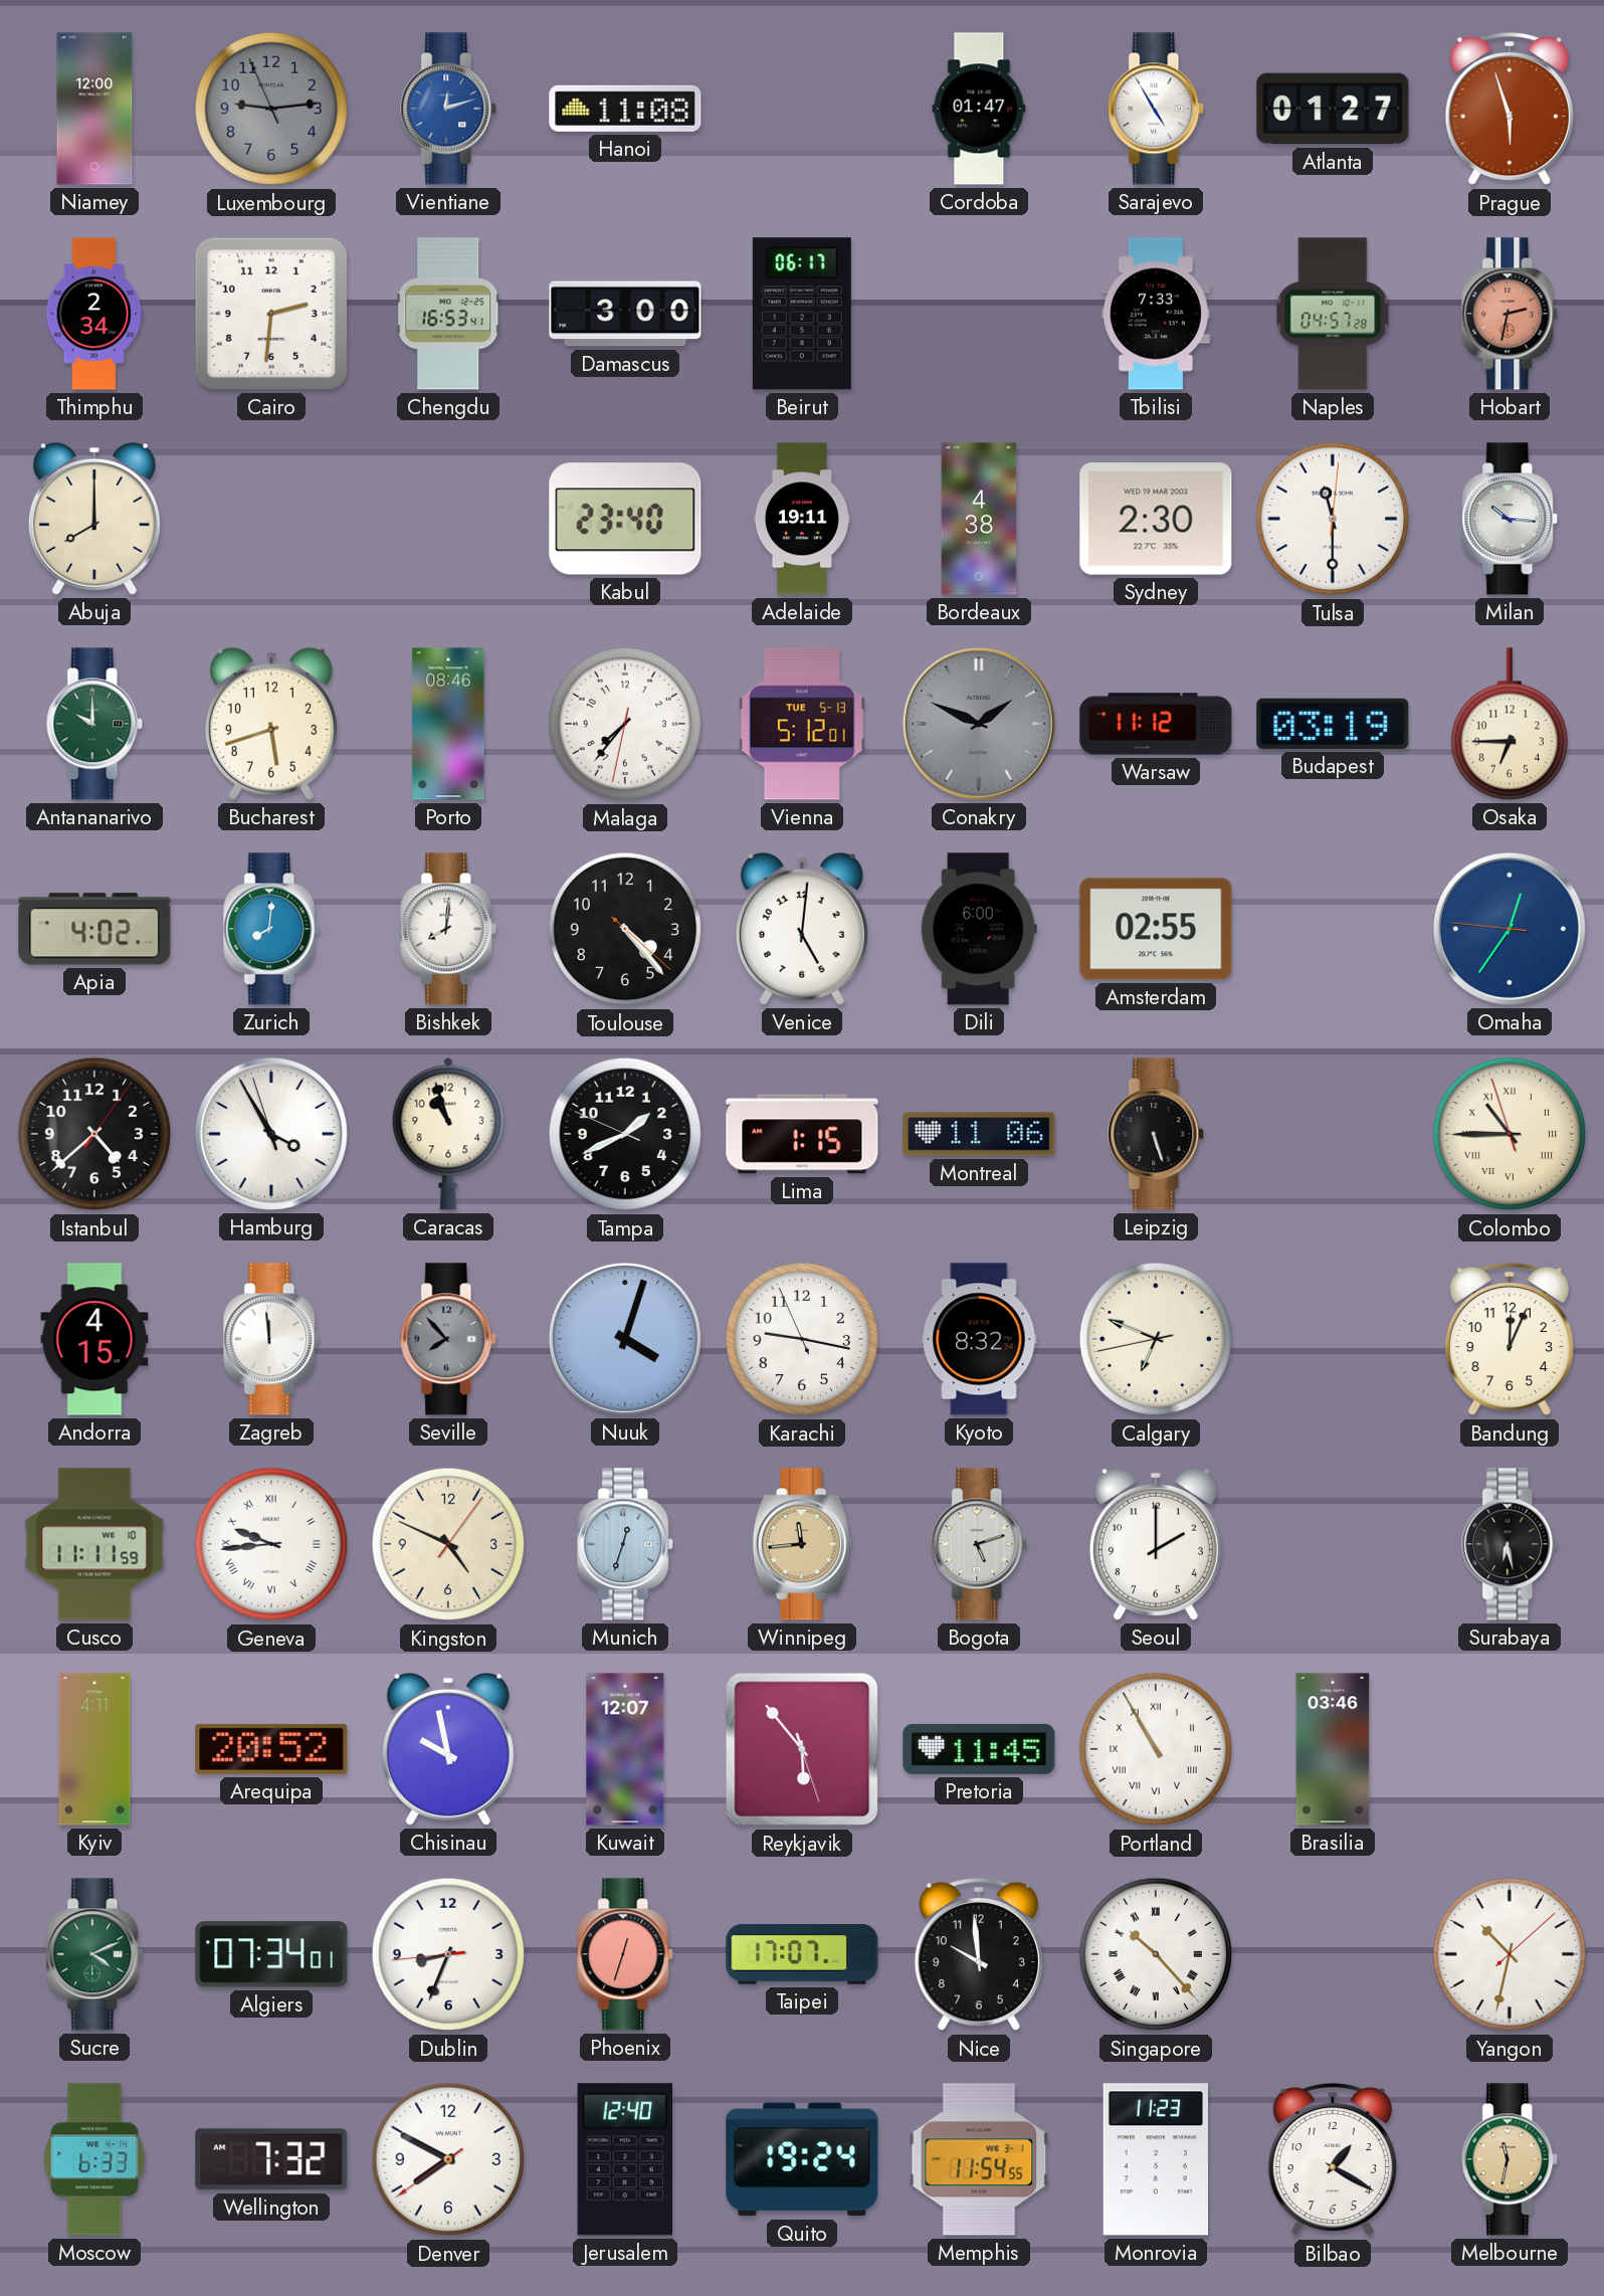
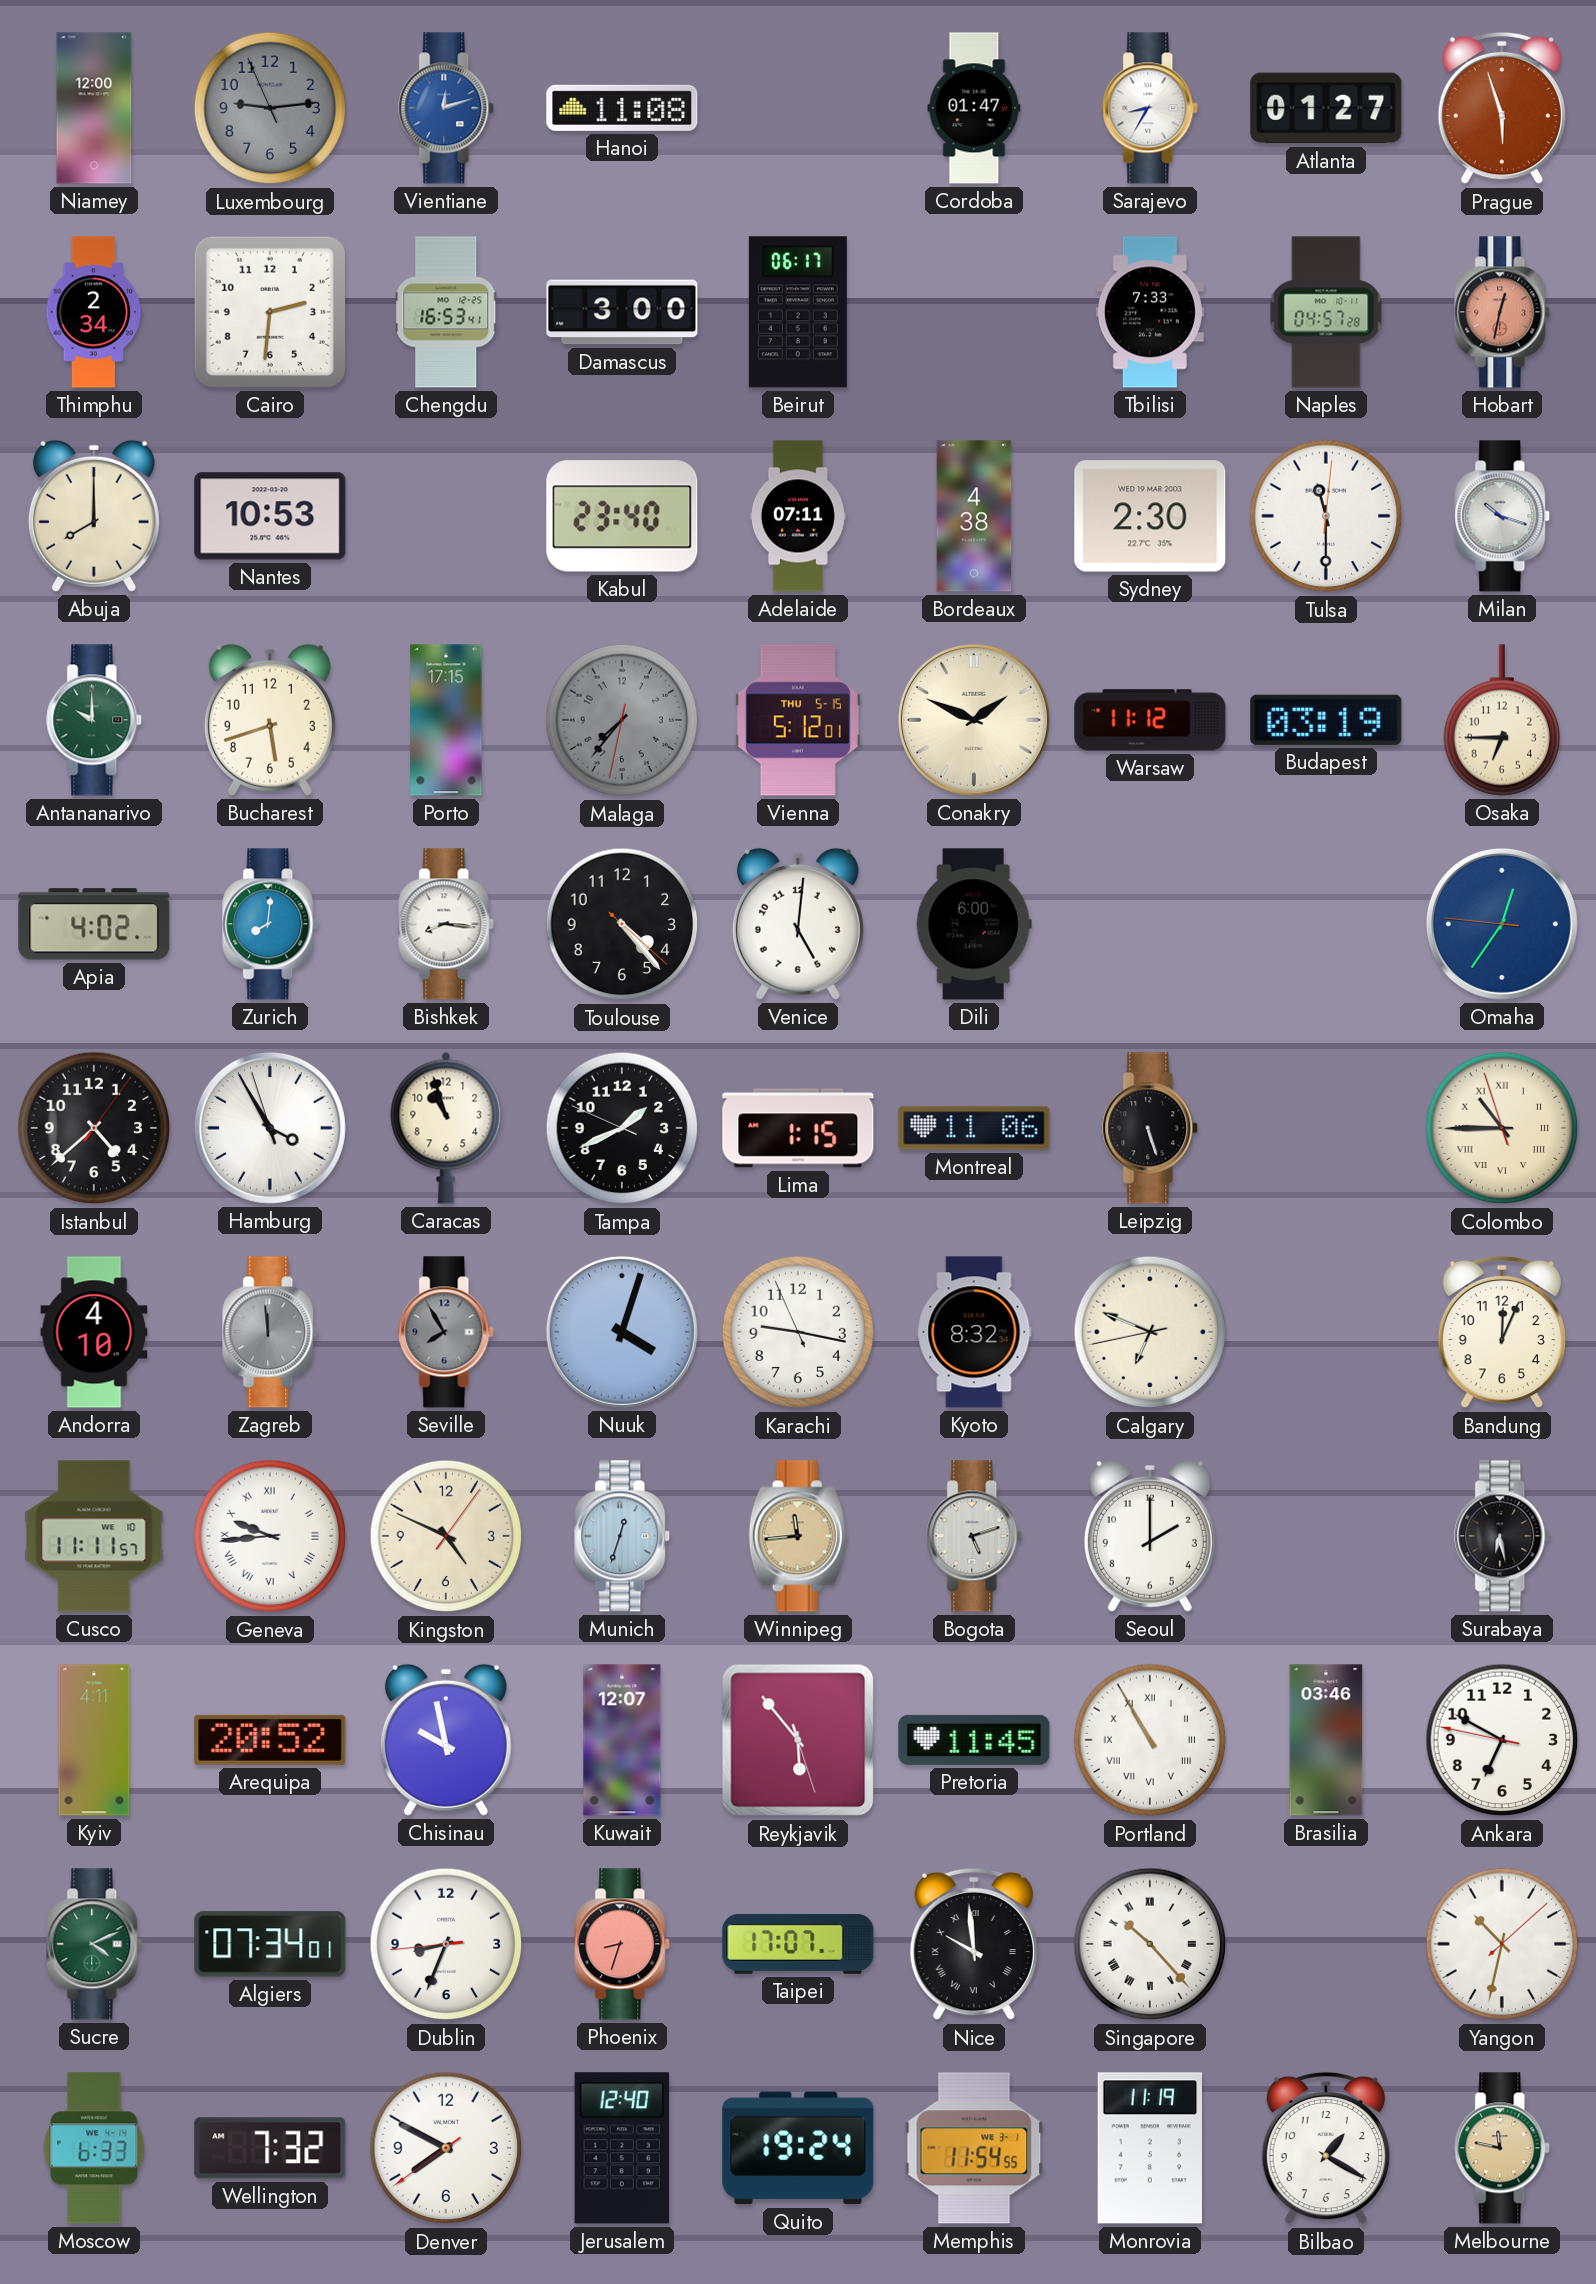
Sarajevo: 4:55 -> 8:35 (1151, 108)
Hobart: 2:32 -> 12:32 (1503, 312)
Nantes: none -> 10:53 (270, 516)
Adelaide: 19:11 -> 07:11 (798, 516)
Milan: 10:16 -> 10:18 (1503, 516)
Porto: 08:46 -> 17:15 (446, 720)
Malaga dial: white -> grey (622, 720)
Vienna date: TUE 5-13 -> THU 5-15 (798, 720)
Conakry dial: grey -> cream (974, 720)
Bishkek: 8:01 -> 8:16 (447, 924)
Amsterdam: 02:55 -> none (1156, 929)
Andorra: 4:15 -> 4:10 (94, 1332)
Zagreb dial: white -> grey (271, 1332)
Seville: 7:53 -> 7:55 (447, 1332)
Cusco: 11:11:59 -> 11:11:57 (94, 1536)
Ankara: none -> 6:49 (1502, 1740)
Phoenix: 12:33 -> 8:33 (623, 1944)
Nice numerals: Arabic -> Roman (974, 1944)
Monrovia: 11:23 -> 11:19 (1150, 2148)
Melbourne: 11:32 -> 11:47 (1503, 2148)
